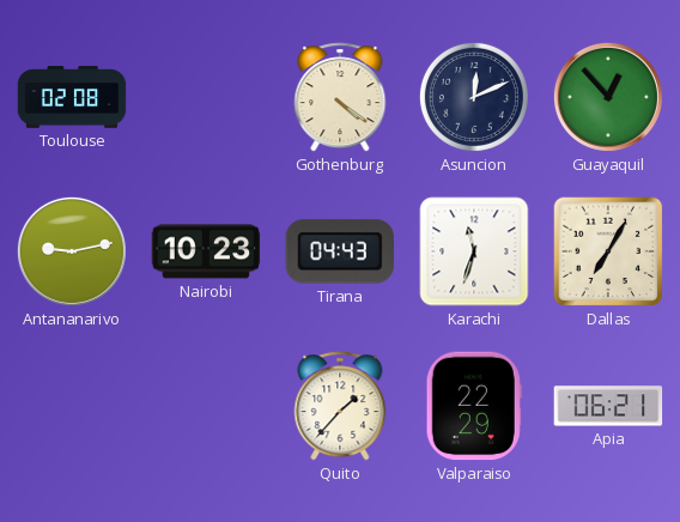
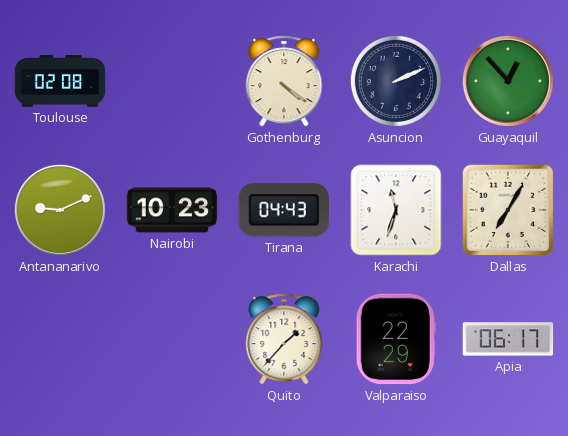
Asuncion: 12:11 -> 2:11 (396, 81)
Antananarivo: 9:13 -> 9:11 (60, 210)
Apia: 06:21 -> 06:17 (508, 339)
